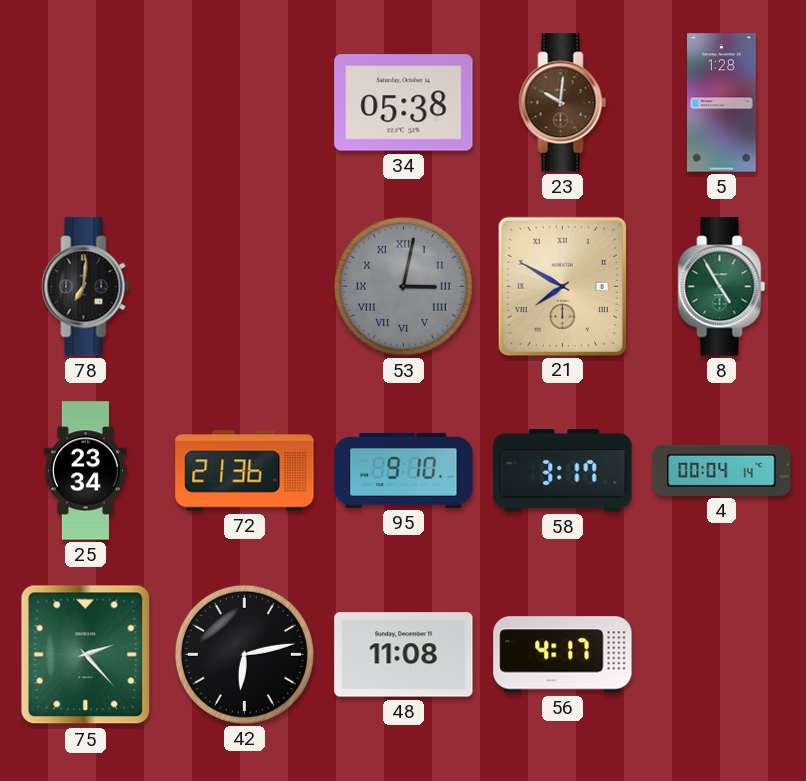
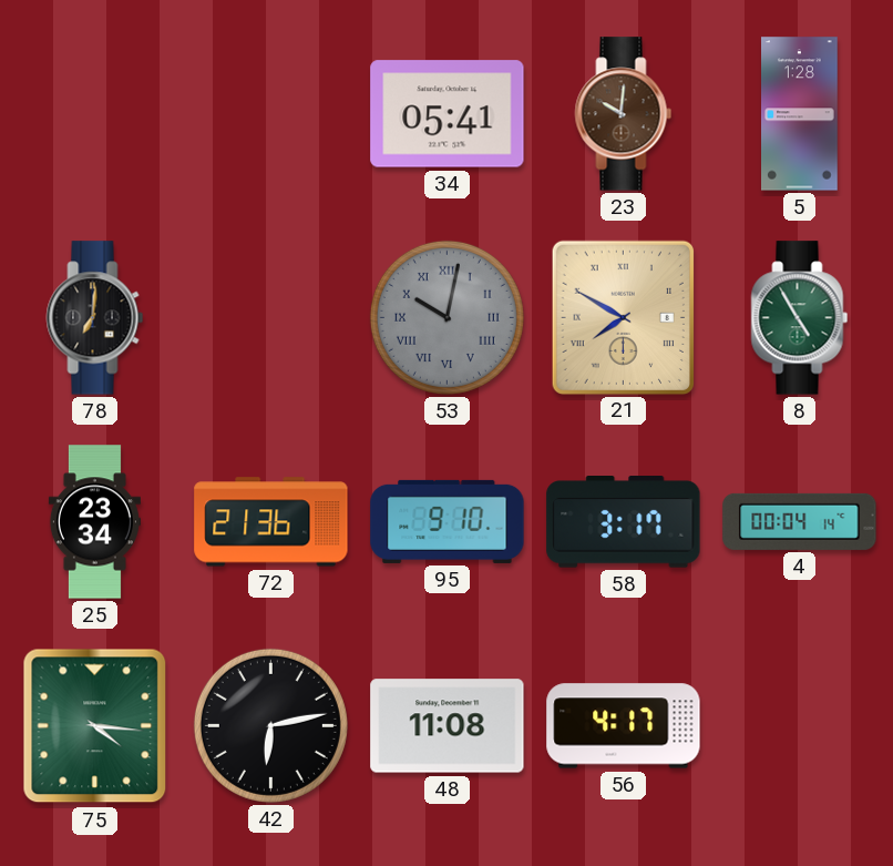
34: 05:38 -> 05:41 (448, 114)
53: 3:02 -> 10:02 (447, 317)
75: 2:23 -> 4:16 (95, 726)
